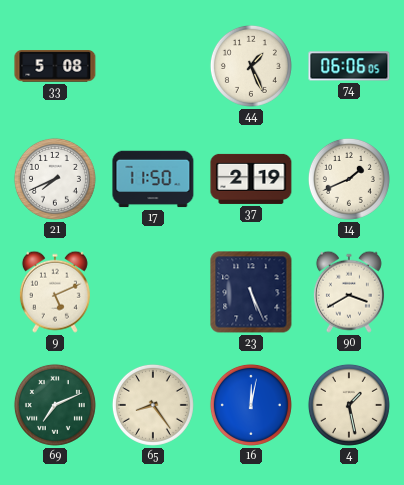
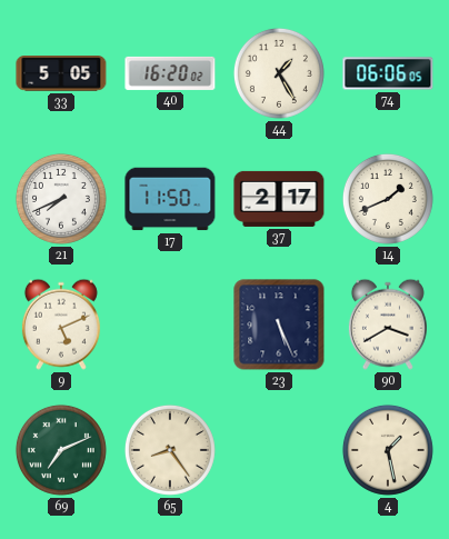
33: 5:08 -> 5:05 (61, 73)
40: none -> 16:20 (170, 73)
44: 1:26 -> 1:25 (279, 73)
37: 2:19 -> 2:17 (279, 199)
16: 12:02 -> none (251, 405)
